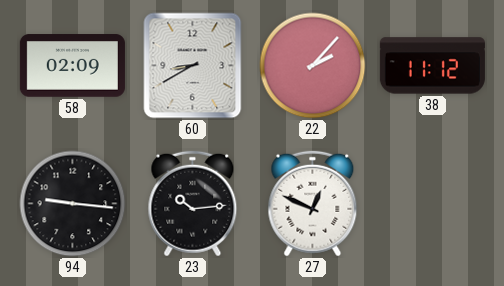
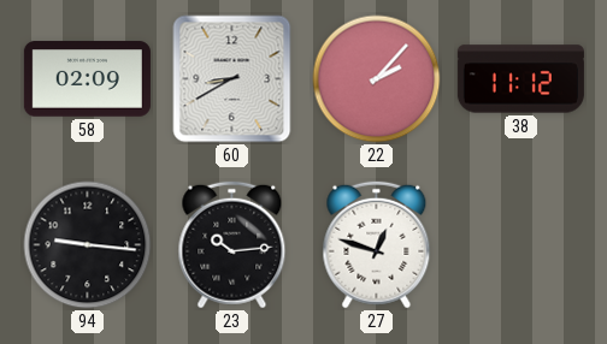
27: 12:49 -> 12:48 (377, 245)
